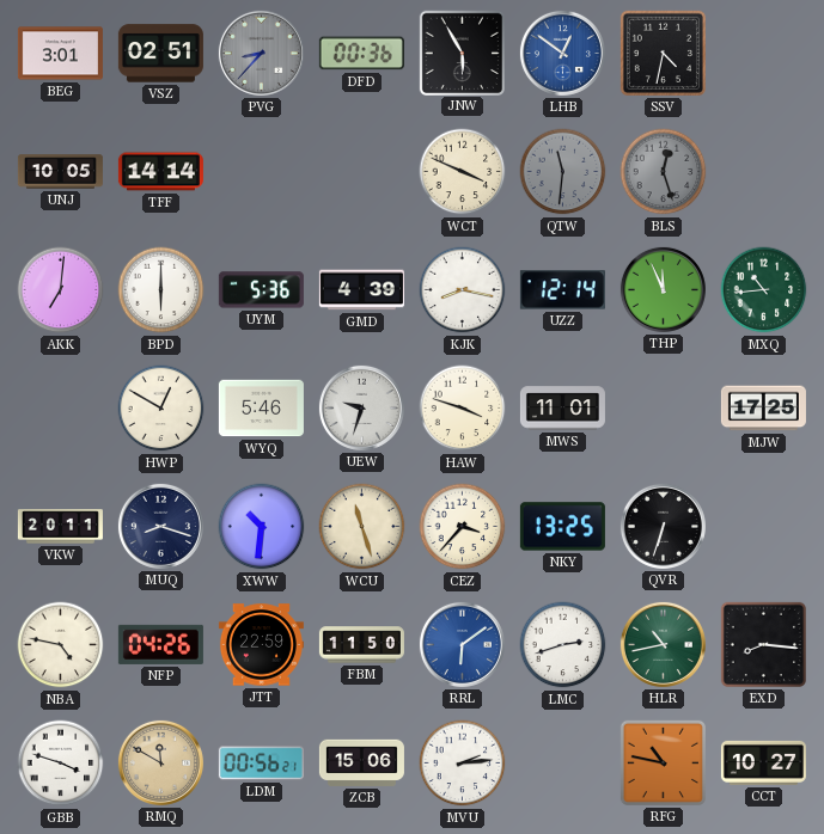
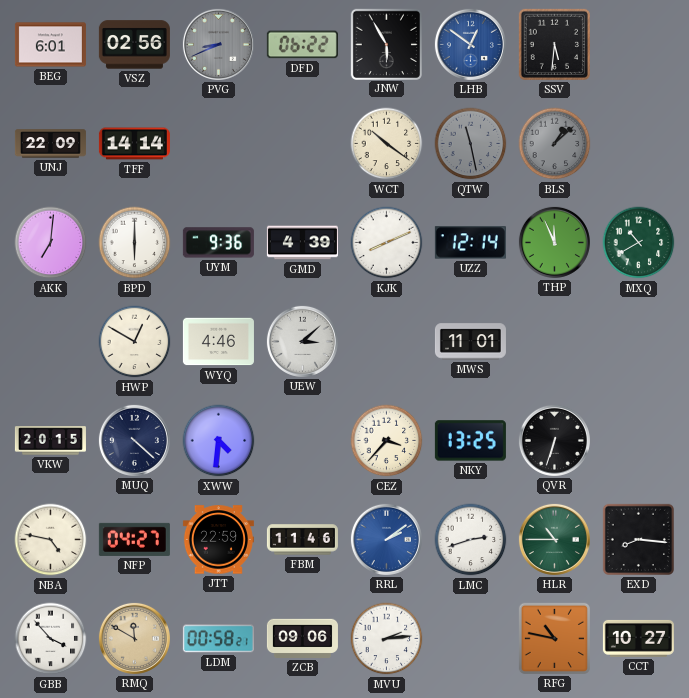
BEG: 3:01 -> 6:01 (50, 45)
VSZ: 02:51 -> 02:56 (134, 45)
PVG: 8:37 -> 8:41 (218, 44)
DFD: 00:36 -> 06:22 (302, 45)
SSV: 4:32 -> 5:31 (554, 44)
UNJ: 10:05 -> 22:09 (50, 144)
WCT: 3:49 -> 10:21 (387, 144)
QTW: 11:31 -> 11:28 (471, 144)
BLS: 12:27 -> 1:08 (555, 144)
UYM: 5:36 -> 9:36 (218, 243)
KJK: 8:17 -> 8:11 (387, 243)
MXQ: 10:44 -> 10:40 (639, 243)
WYQ: 5:46 -> 4:46 (218, 342)
UEW: 9:33 -> 3:08 (302, 341)
HAW: 3:48 -> none (463, 409)
MJW: 17:25 -> none (763, 409)
VKW: 20:11 -> 20:15 (50, 441)
MUQ: 8:18 -> 4:22 (134, 440)
XWW: 10:31 -> 4:31 (219, 441)
WCU: 11:27 -> none (362, 527)
NFP: 04:26 -> 04:27 (134, 539)
FBM: 11:50 -> 11:46 (302, 540)
RRL: 6:09 -> 2:09 (386, 539)
HLR: 10:43 -> 10:45 (554, 539)
GBB: 3:48 -> 3:53 (51, 639)
LDM: 00:56 -> 00:58 (218, 639)
ZCB: 15:06 -> 09:06 (302, 638)
